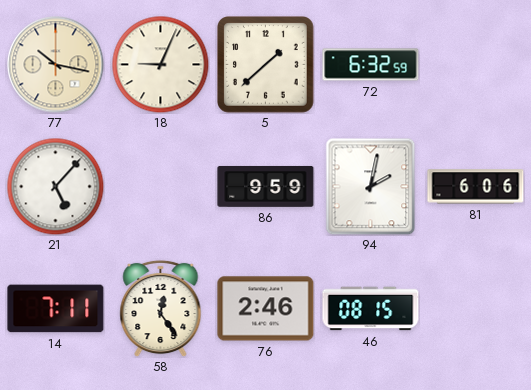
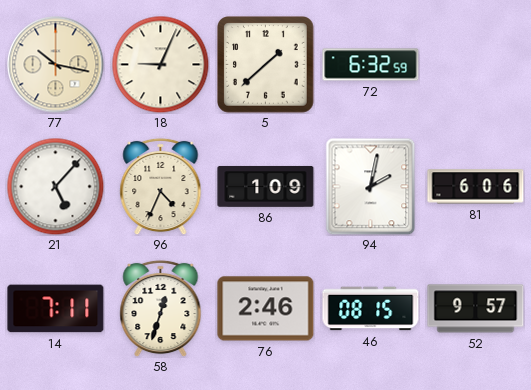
96: none -> 4:34 (161, 186)
86: 9:59 -> 1:09 (266, 186)
58: 12:24 -> 12:33 (161, 308)
52: none -> 9:57 (476, 309)
